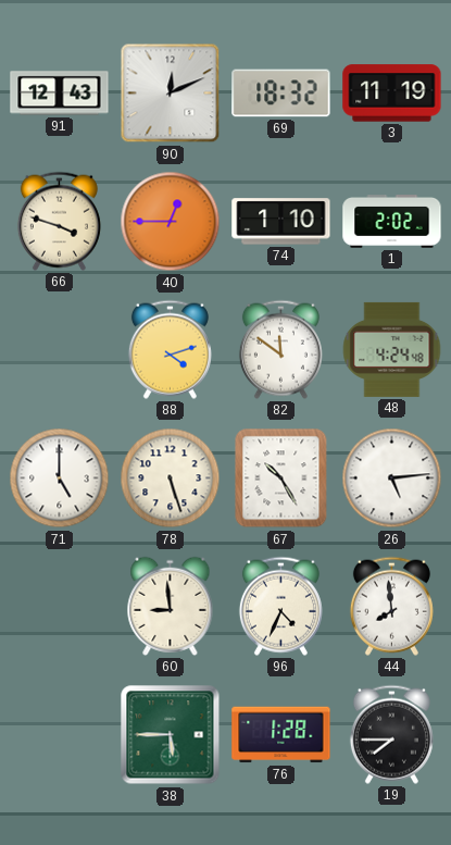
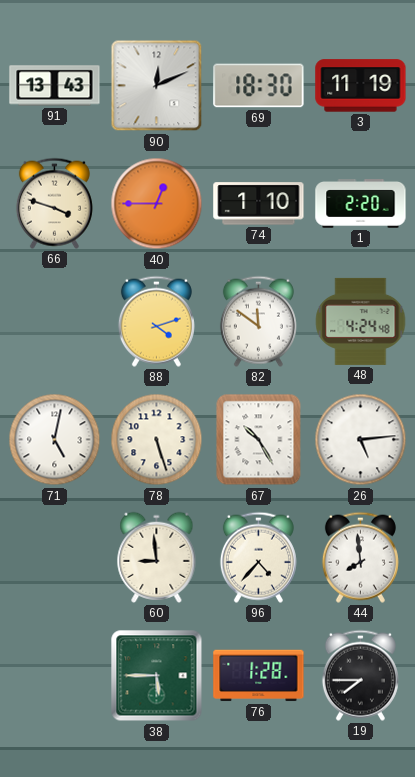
91: 12:43 -> 13:43 (55, 86)
69: 18:32 -> 18:30 (259, 86)
1: 2:02 -> 2:20 (361, 204)
71: 5:00 -> 5:02 (55, 440)
96: 4:34 -> 4:37 (258, 557)
